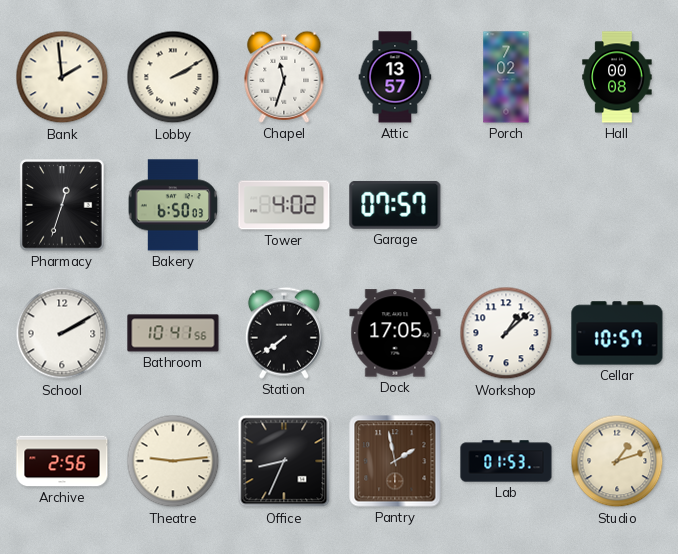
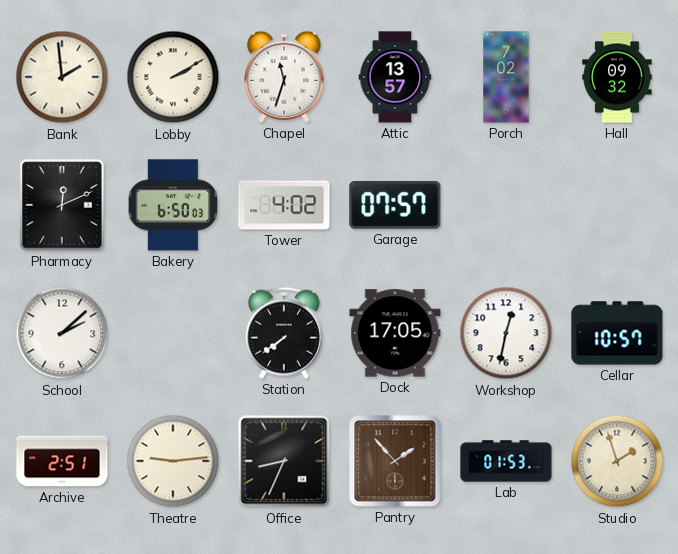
Hall: 00:08 -> 09:32 (617, 77)
Pharmacy: 12:33 -> 12:11 (62, 205)
School: 2:10 -> 2:08 (62, 333)
Bathroom: 10:41 -> none (173, 333)
Workshop: 1:08 -> 12:32 (506, 333)
Archive: 2:56 -> 2:51 (62, 461)
Pantry: 1:58 -> 1:53 (395, 461)
Studio: 1:12 -> 1:57 (617, 461)
